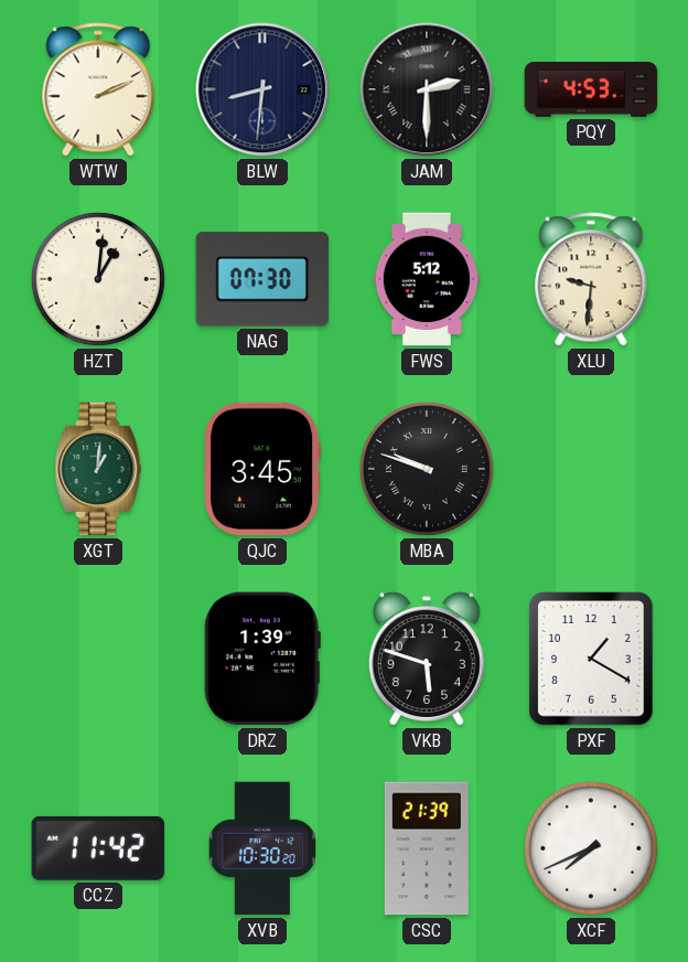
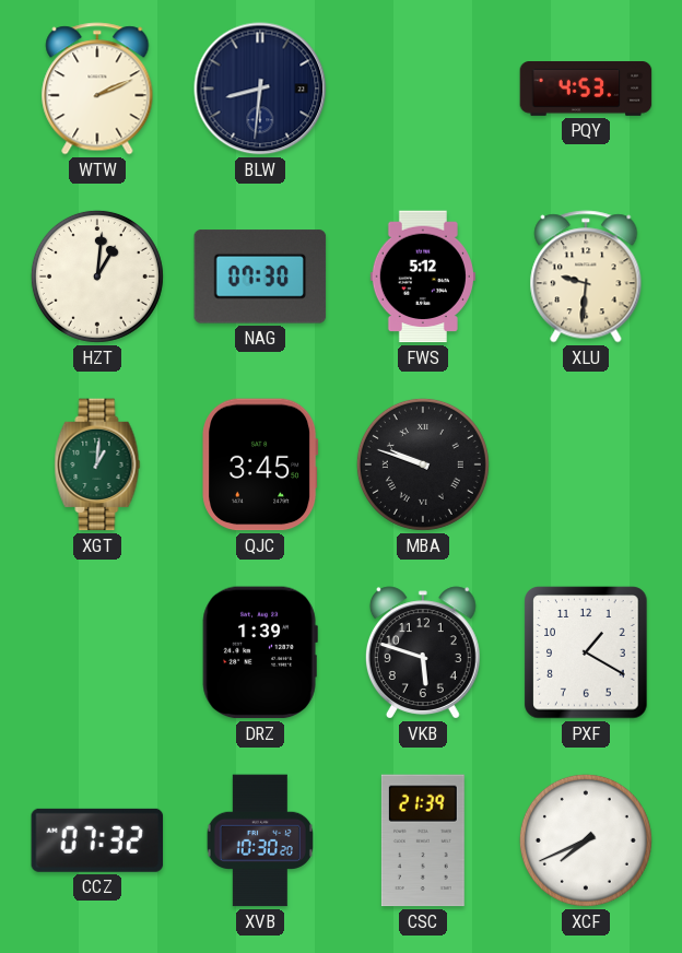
JAM: 2:30 -> none (427, 89)
CCZ: 11:42 -> 07:32 (97, 840)
